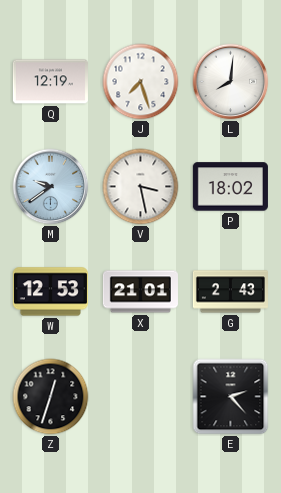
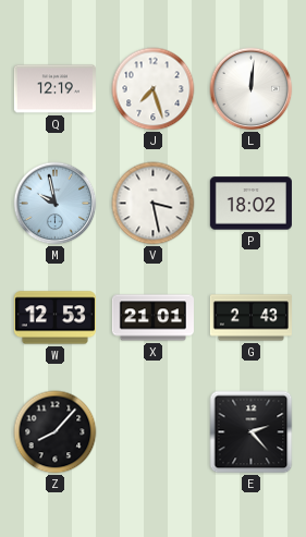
L: 8:01 -> 12:01 (252, 89)
M: 9:39 -> 9:58 (56, 204)
Z: 12:33 -> 8:07 (56, 432)
